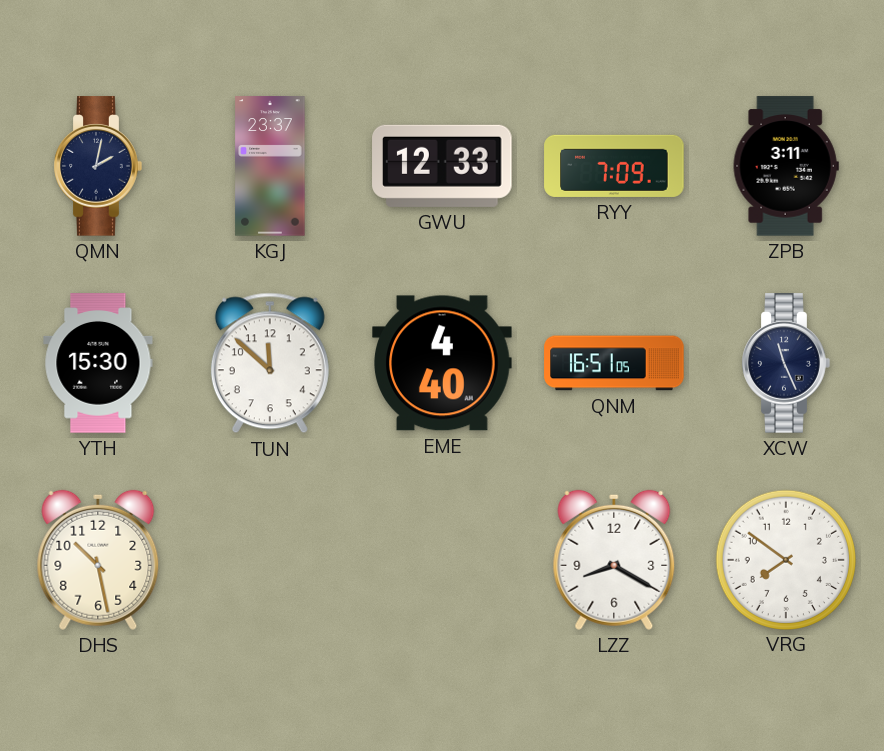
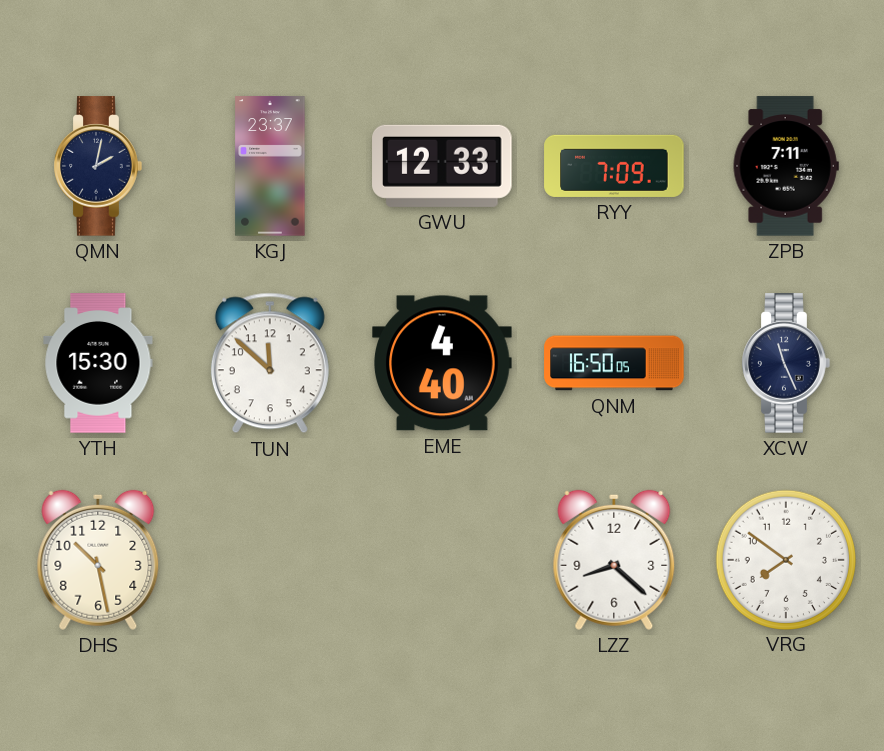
ZPB: 3:11 -> 7:11 (786, 166)
QNM: 16:51 -> 16:50 (614, 363)
LZZ: 8:20 -> 8:22 (614, 560)
